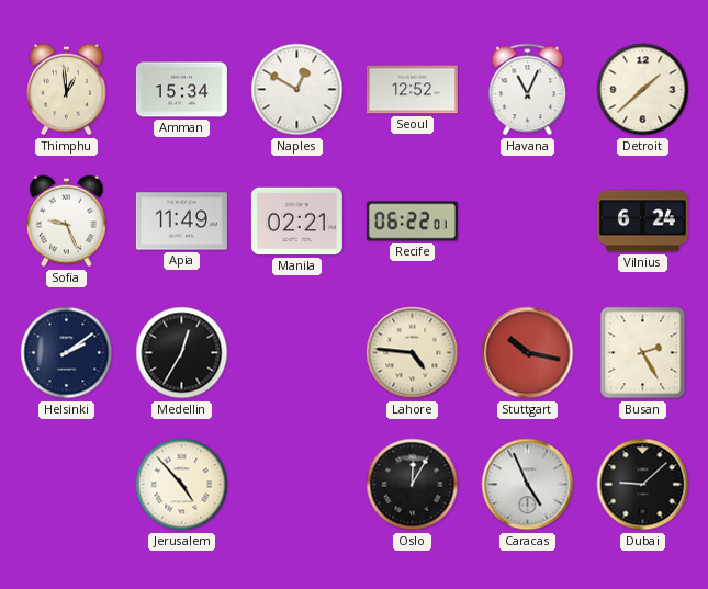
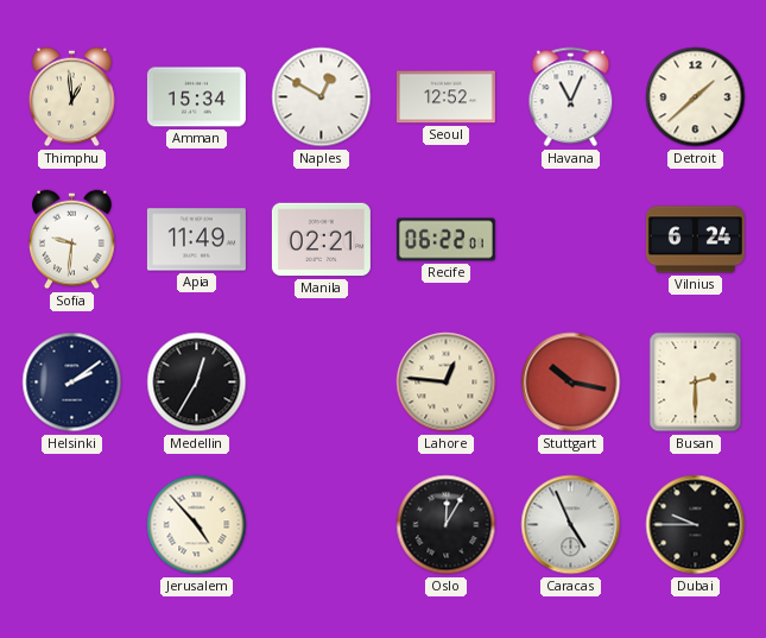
Sofia: 9:26 -> 9:31 (72, 240)
Lahore: 4:46 -> 12:46 (447, 383)
Busan: 2:25 -> 2:30 (696, 383)
Dubai: 9:08 -> 9:45 (696, 525)
